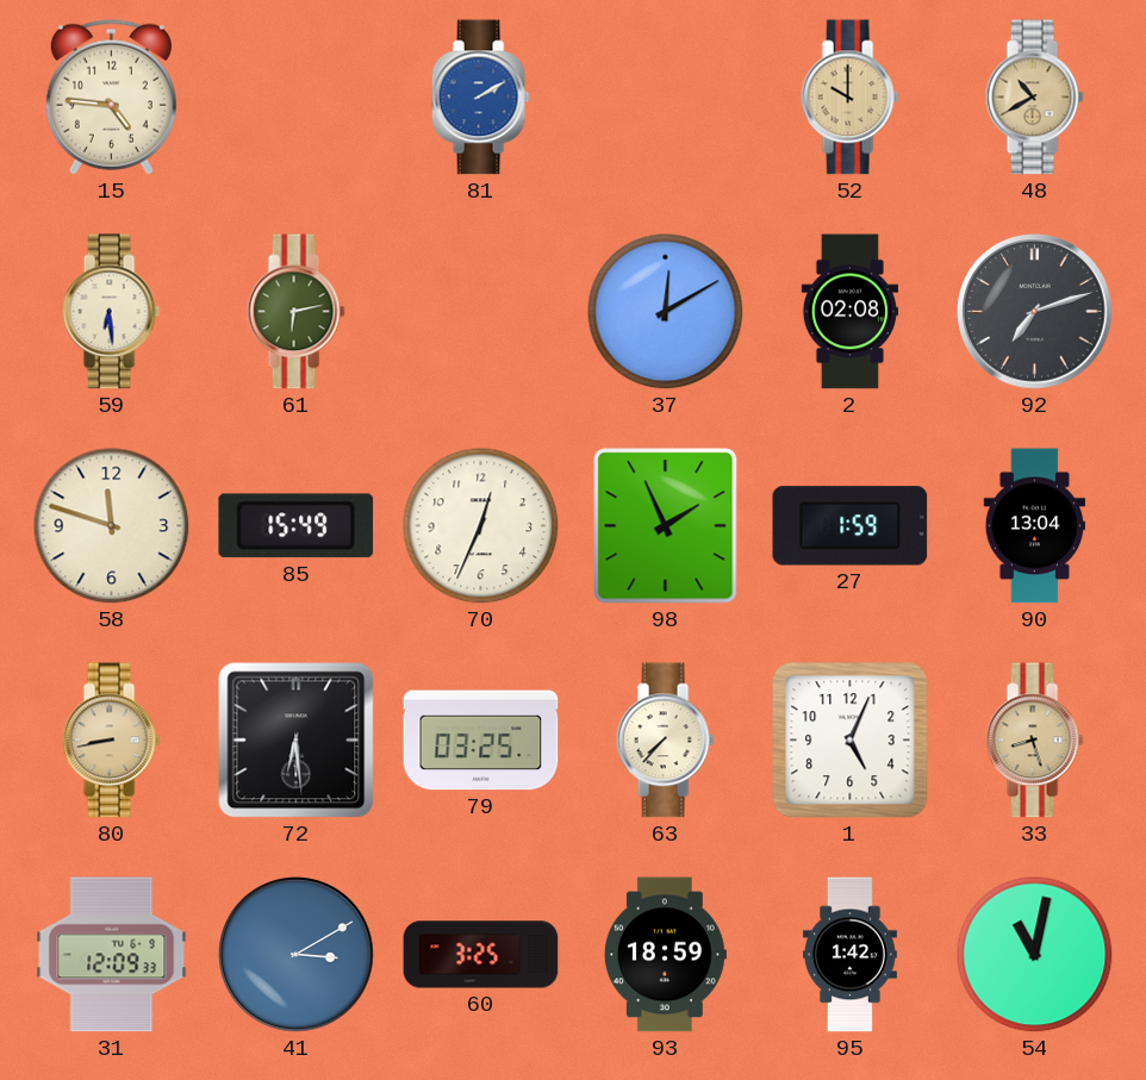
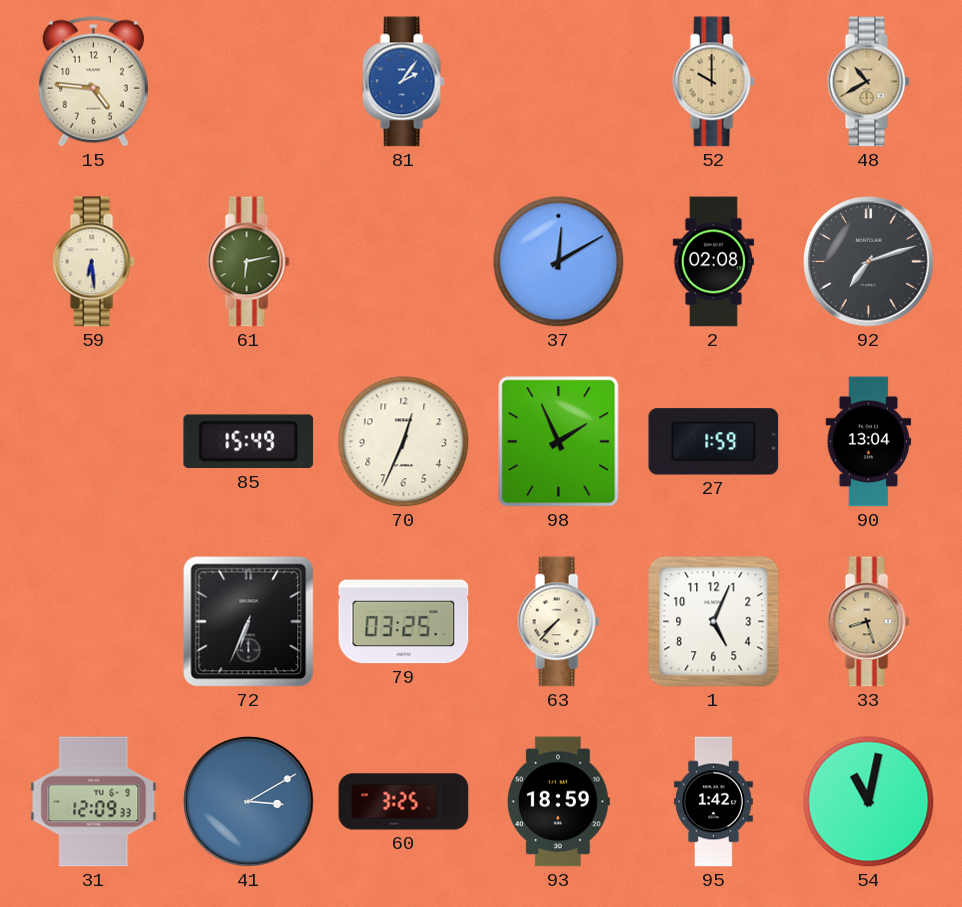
81: 2:10 -> 2:06 (403, 82)
58: 11:48 -> none (112, 526)
80: 8:43 -> none (111, 741)
72: 6:29 -> 6:34 (249, 622)
